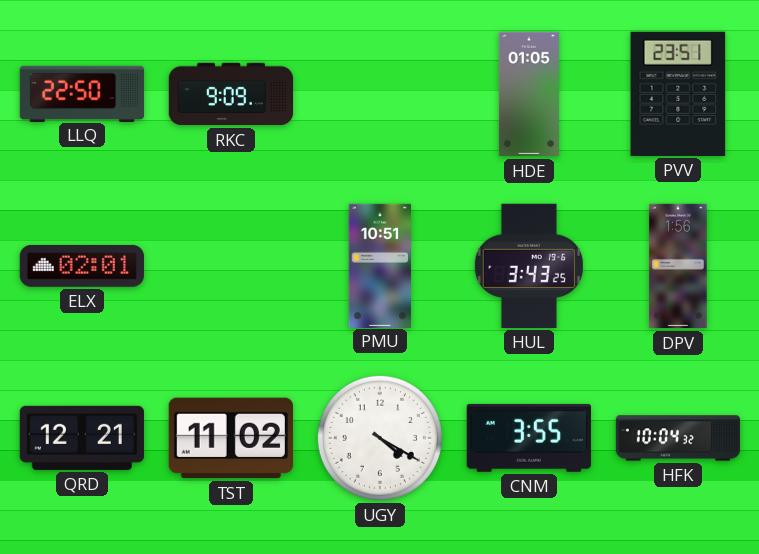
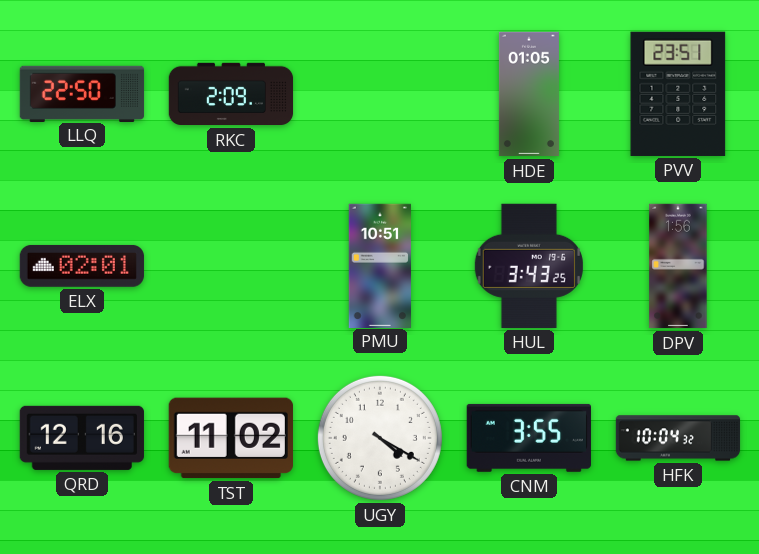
RKC: 9:09 -> 2:09 (231, 94)
QRD: 12:21 -> 12:16 (82, 438)
